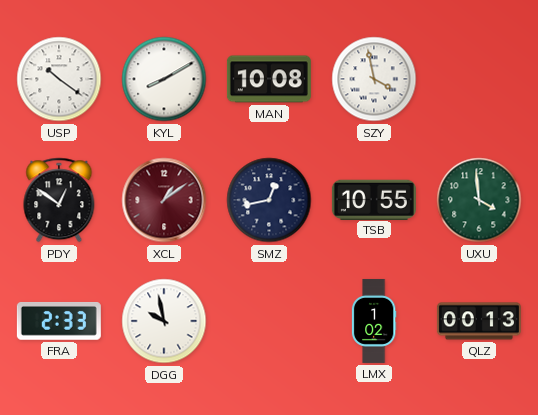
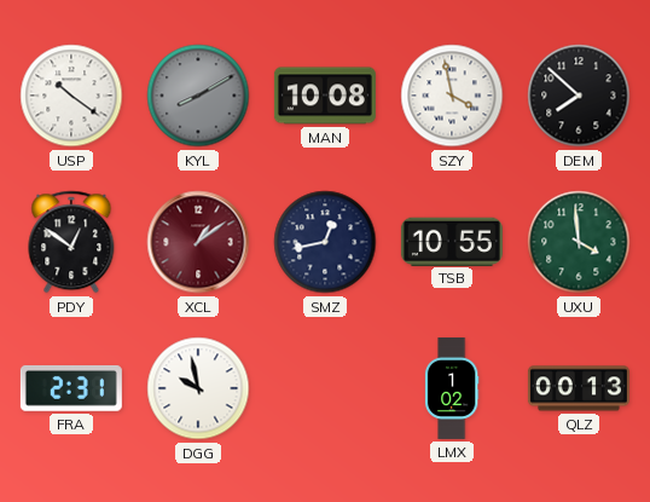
KYL dial: white -> grey (198, 96)
DEM: none -> 7:52 (579, 96)
FRA: 2:33 -> 2:31 (71, 388)
